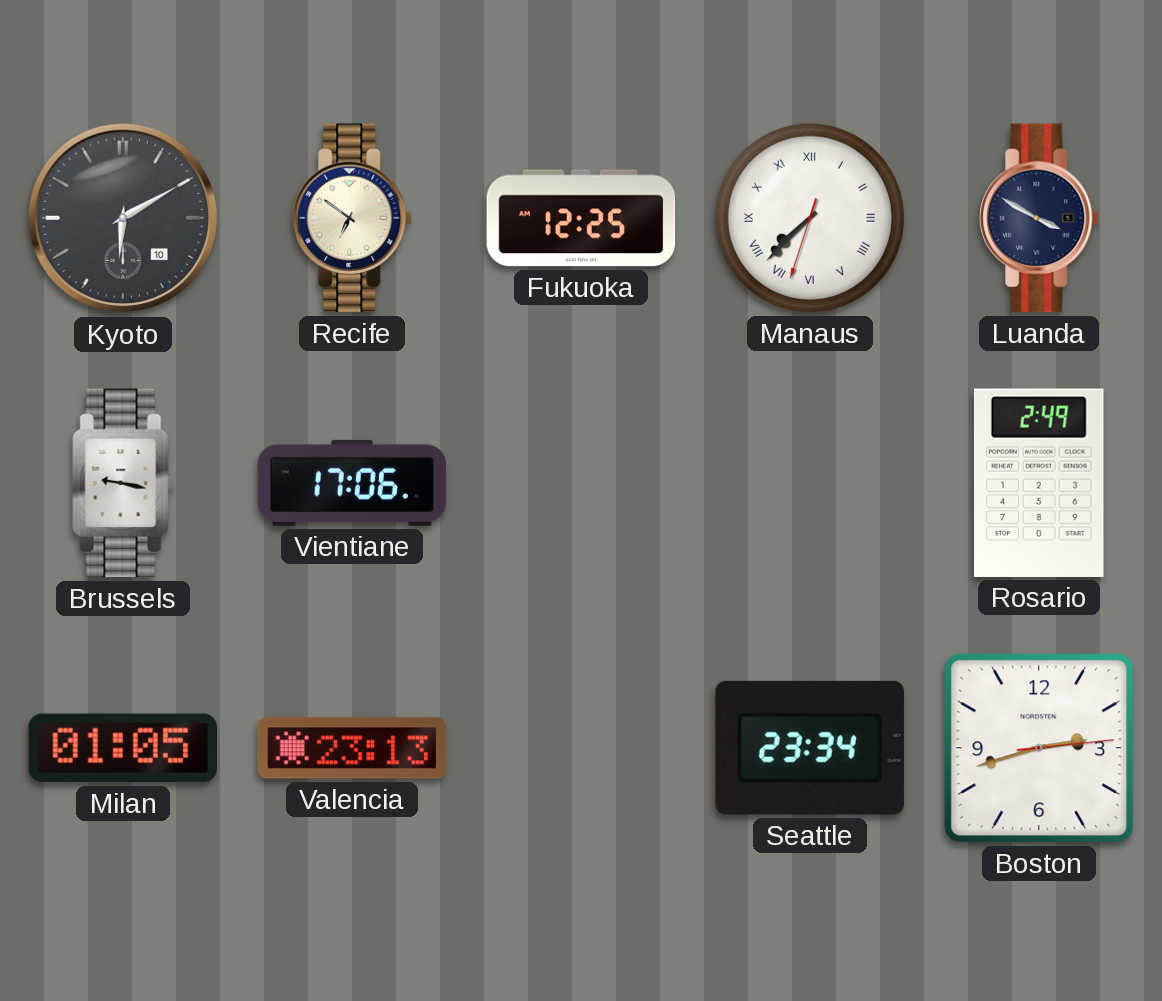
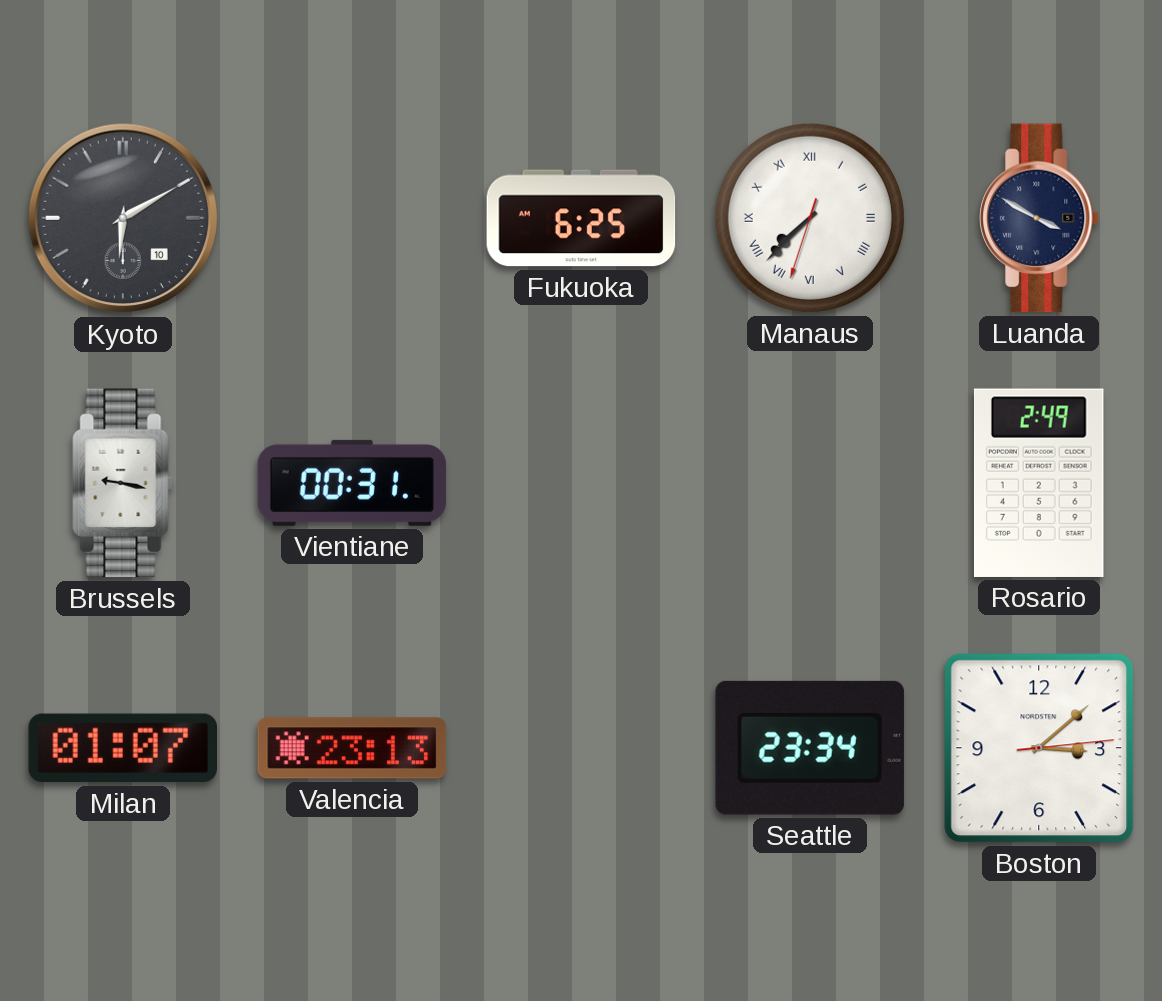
Recife: 6:51 -> none (352, 218)
Fukuoka: 12:25 -> 6:25 (581, 218)
Vientiane: 17:06 -> 00:31 (352, 483)
Milan: 01:05 -> 01:07 (123, 748)
Boston: 2:42 -> 3:08 (1039, 748)
